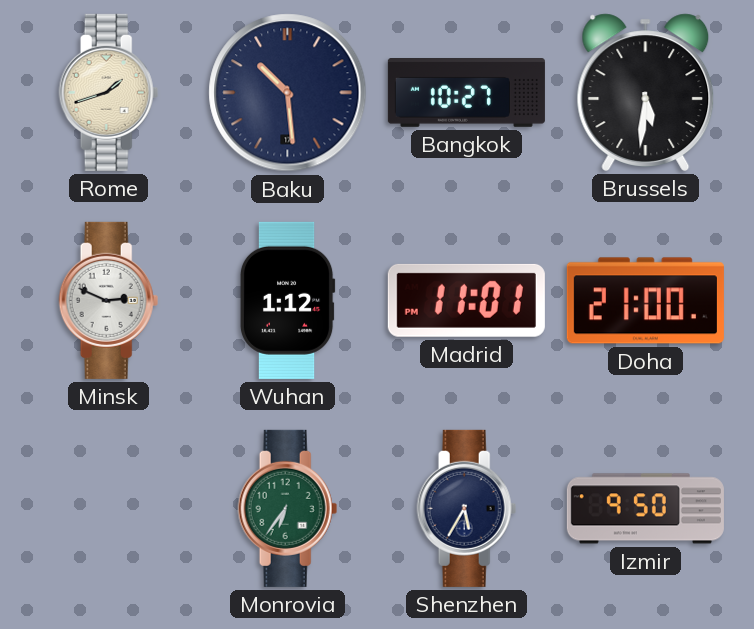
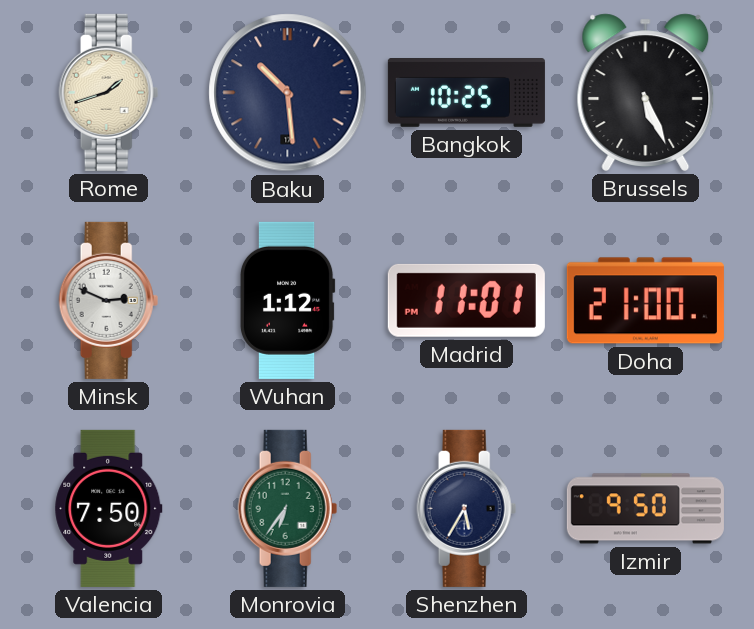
Bangkok: 10:27 -> 10:25 (466, 93)
Brussels: 5:31 -> 5:26 (646, 92)
Valencia: none -> 7:50 (109, 508)
